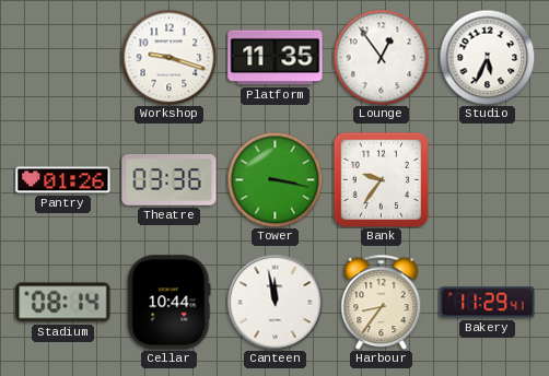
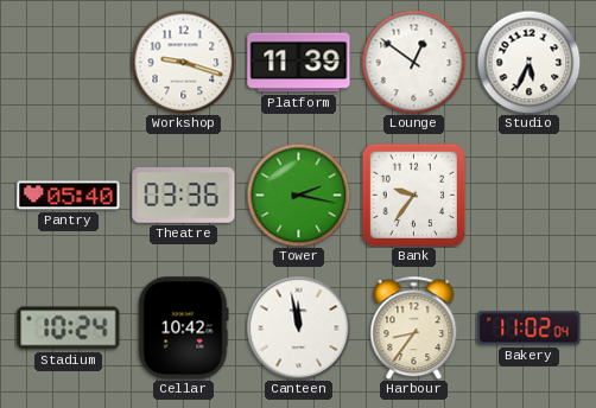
Platform: 11:35 -> 11:39 (299, 63)
Lounge: 12:54 -> 12:51 (413, 62)
Pantry: 01:26 -> 05:40 (69, 196)
Tower: 3:17 -> 2:17 (298, 195)
Stadium: 08:14 -> 10:24 (69, 329)
Cellar: 10:44 -> 10:42 (184, 329)
Bakery: 11:29 -> 11:02 (530, 329)
